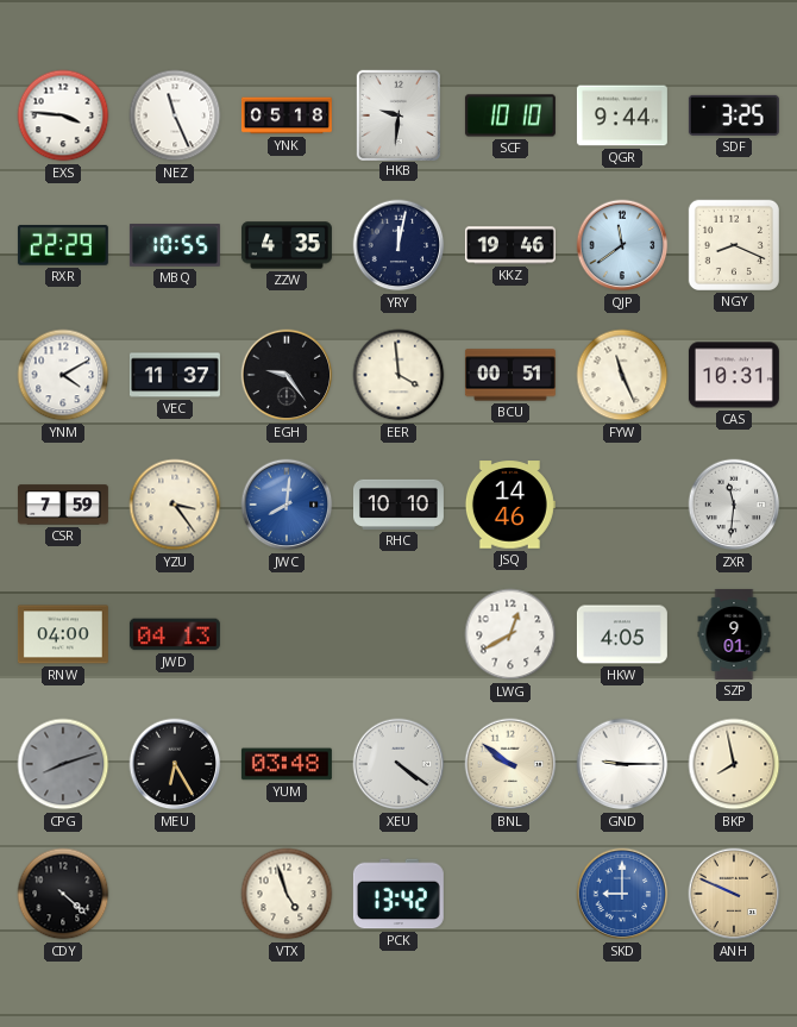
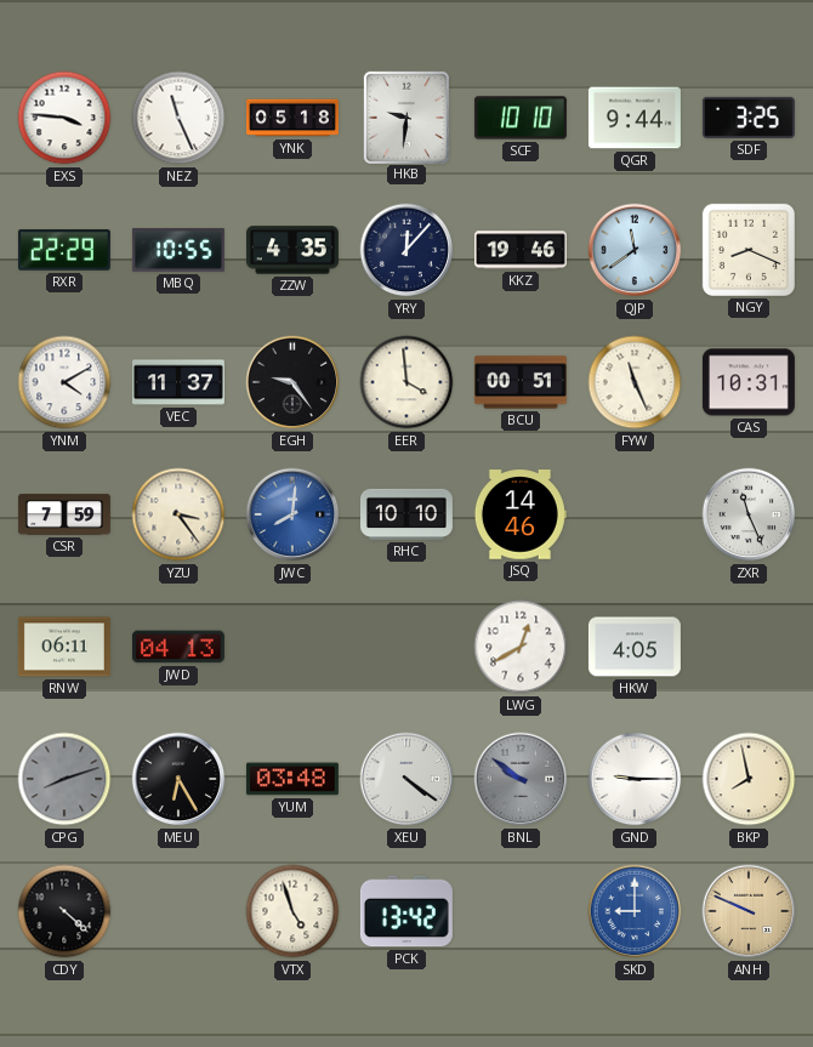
YRY: 12:02 -> 12:07 (406, 250)
ZXR: 11:31 -> 11:26 (749, 514)
RNW: 04:00 -> 06:11 (64, 647)
SZP: 9:01 -> none (734, 634)
BNL dial: cream -> grey (521, 779)
